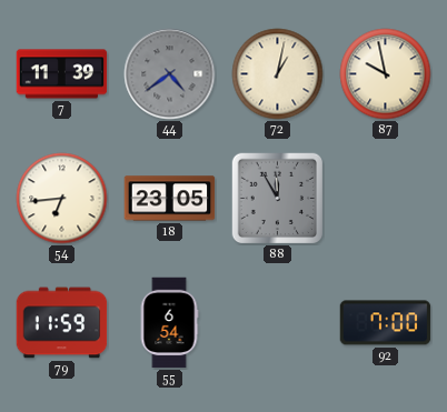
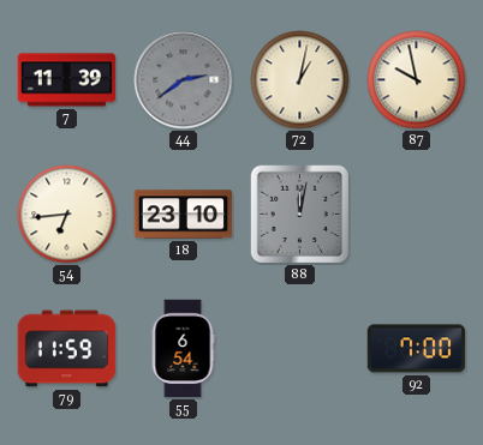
44: 4:39 -> 2:39 (184, 80)
18: 23:05 -> 23:10 (184, 215)
88: 11:55 -> 12:02 (299, 214)
